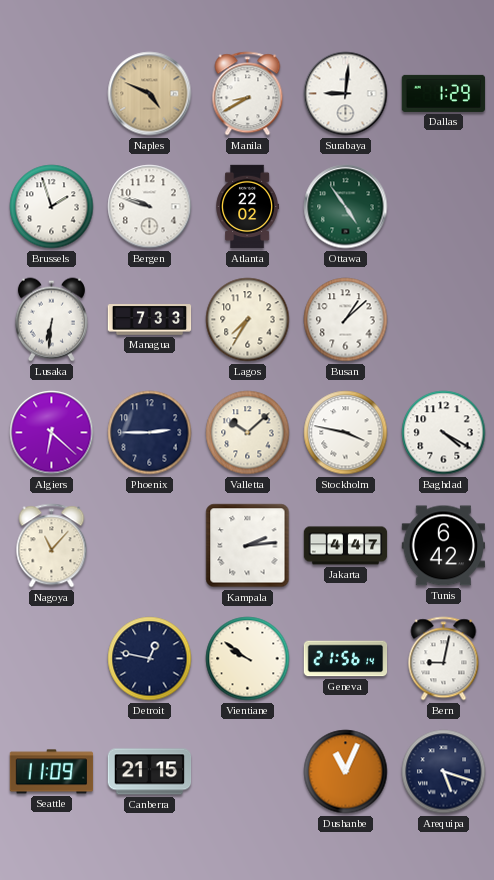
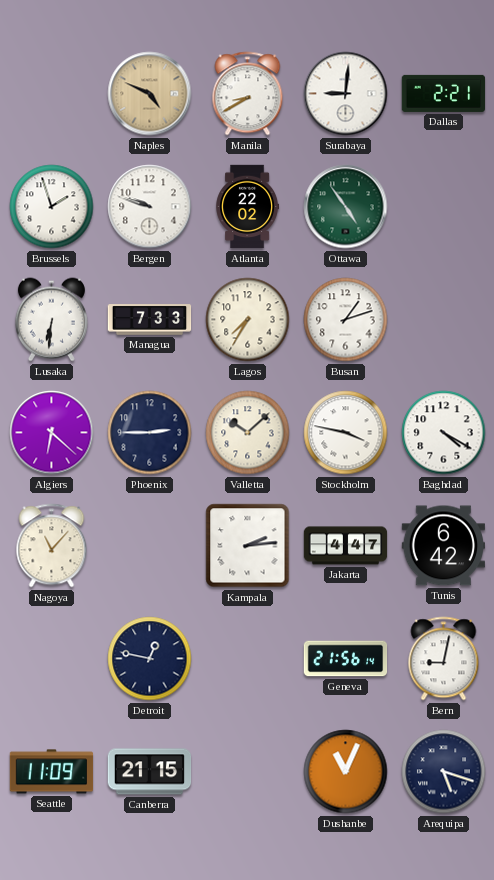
Dallas: 1:29 -> 2:21 (444, 93)
Busan: 1:08 -> 1:12 (346, 320)
Vientiane: 9:51 -> none (248, 659)
